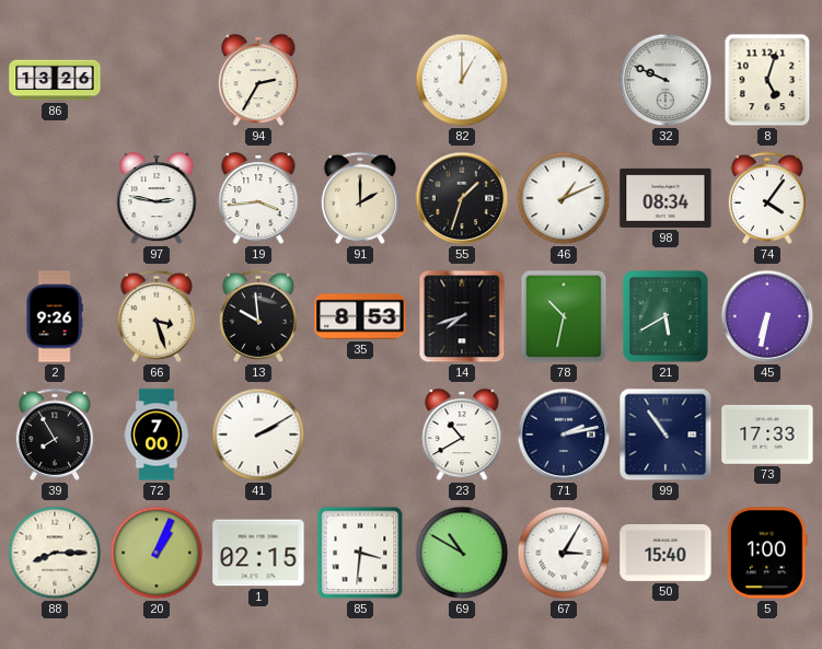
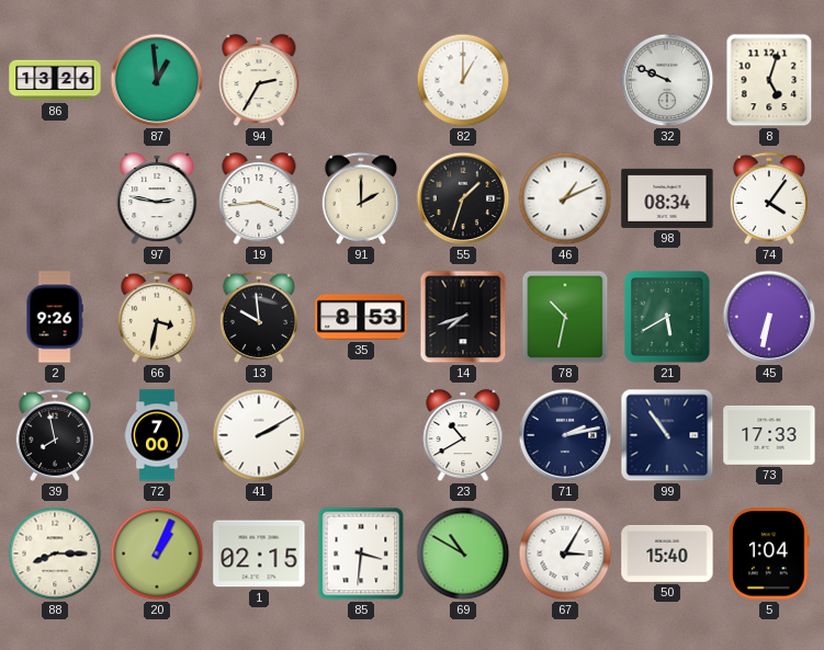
87: none -> 12:59 (157, 80)
66: 3:27 -> 3:32 (157, 317)
39: 7:55 -> 7:58 (55, 435)
5: 1:00 -> 1:04 (770, 554)
